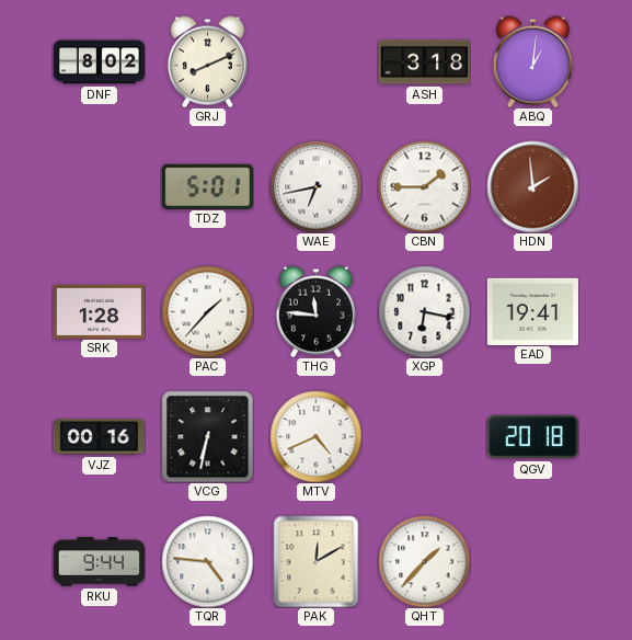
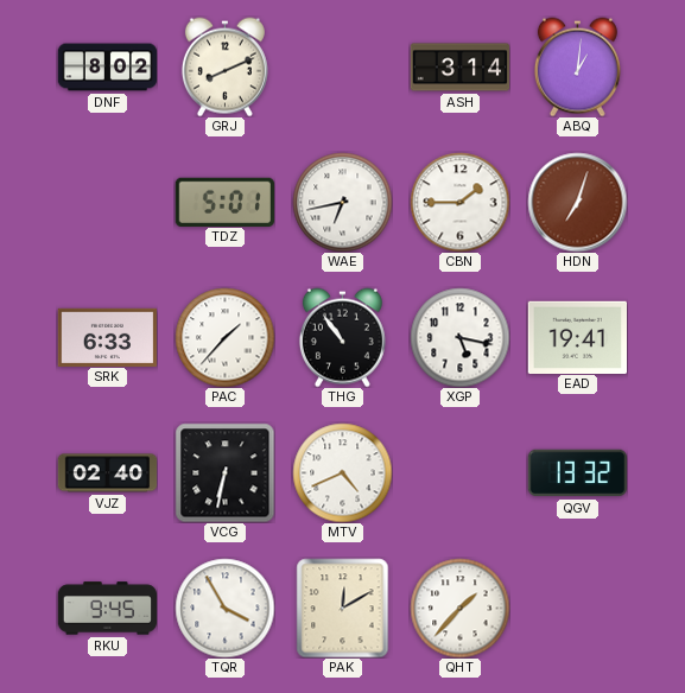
ASH: 3:18 -> 3:14 (459, 68)
HDN: 1:59 -> 7:03 (577, 202)
SRK: 1:28 -> 6:33 (107, 337)
THG: 11:46 -> 10:54 (342, 337)
XGP: 6:17 -> 5:17 (459, 337)
VJZ: 00:16 -> 02:40 (107, 473)
QGV: 20:18 -> 13:32 (577, 473)
RKU: 9:44 -> 9:45 (107, 609)
TQR: 4:46 -> 3:55 (224, 608)
